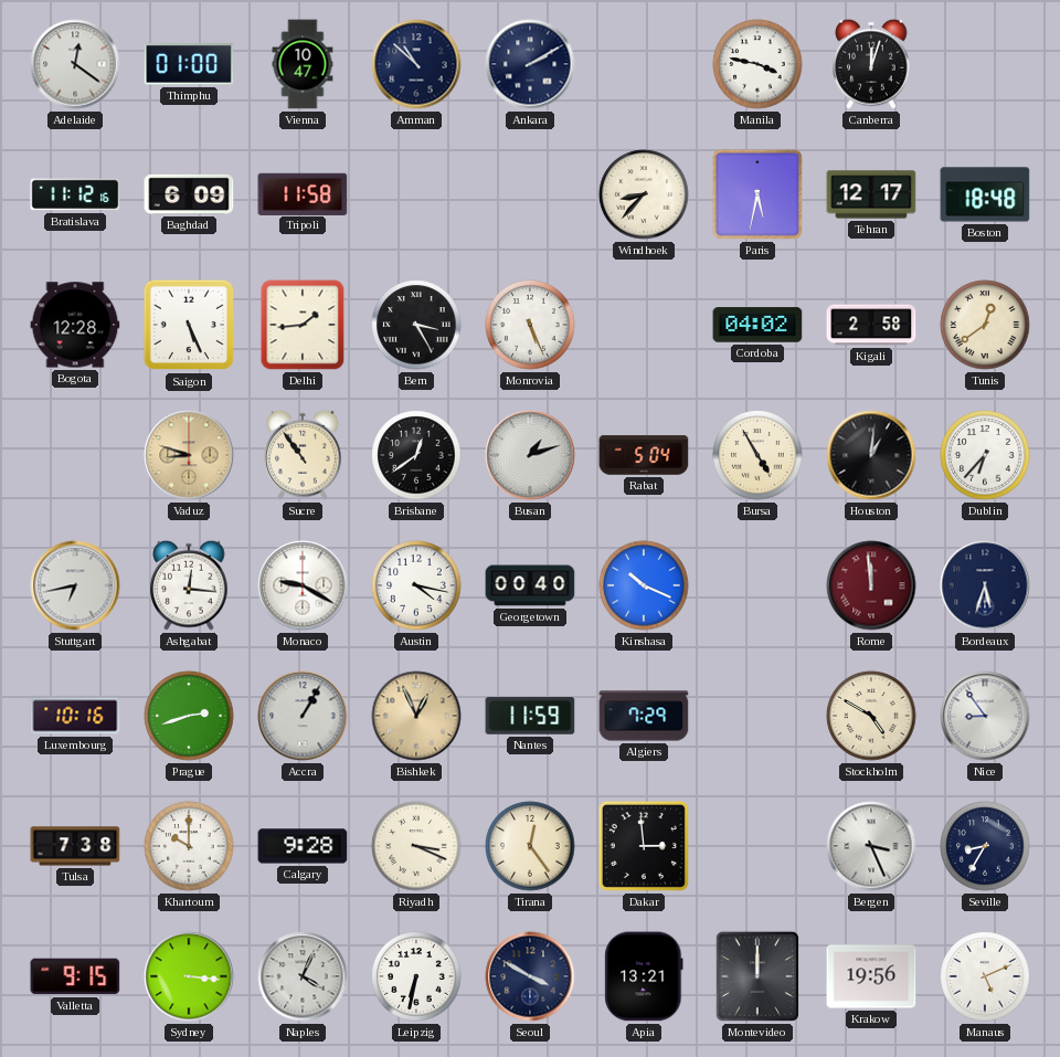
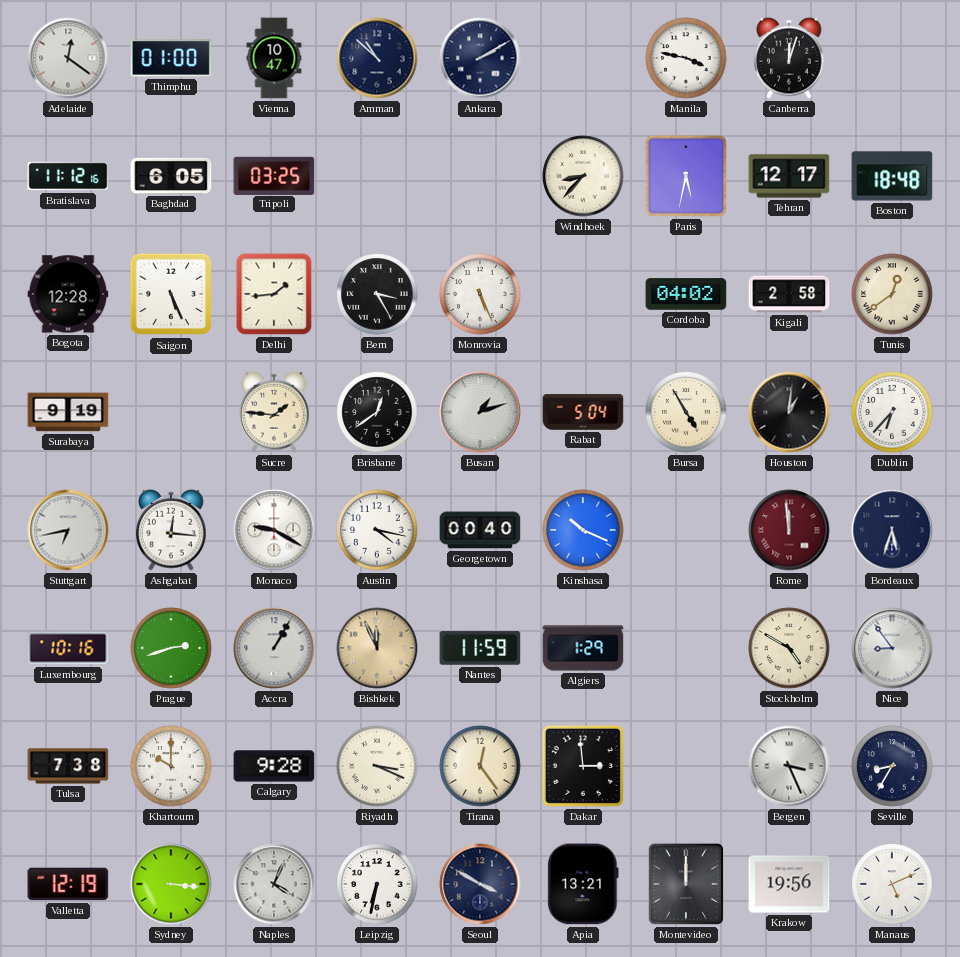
Baghdad: 6:09 -> 6:05 (171, 176)
Tripoli: 11:58 -> 03:25 (274, 175)
Surabaya: none -> 9:19 (68, 412)
Vaduz: 8:48 -> none (189, 455)
Sucre: 10:54 -> 1:46 (274, 412)
Bishkek: 12:56 -> 11:56 (377, 648)
Algiers: 7:29 -> 1:29 (583, 648)
Valletta: 9:15 -> 12:19 (68, 884)
